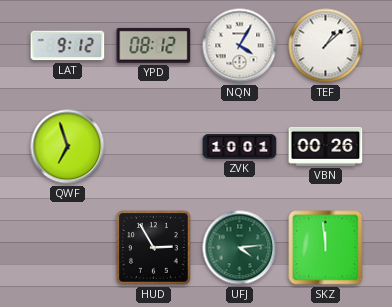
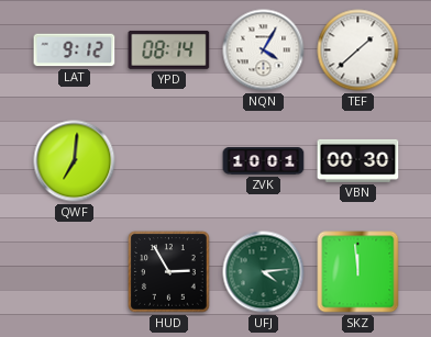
YPD: 08:12 -> 08:14 (169, 49)
TEF: 1:08 -> 1:38 (358, 50)
QWF: 6:57 -> 7:01 (75, 161)
VBN: 00:26 -> 00:30 (358, 160)
